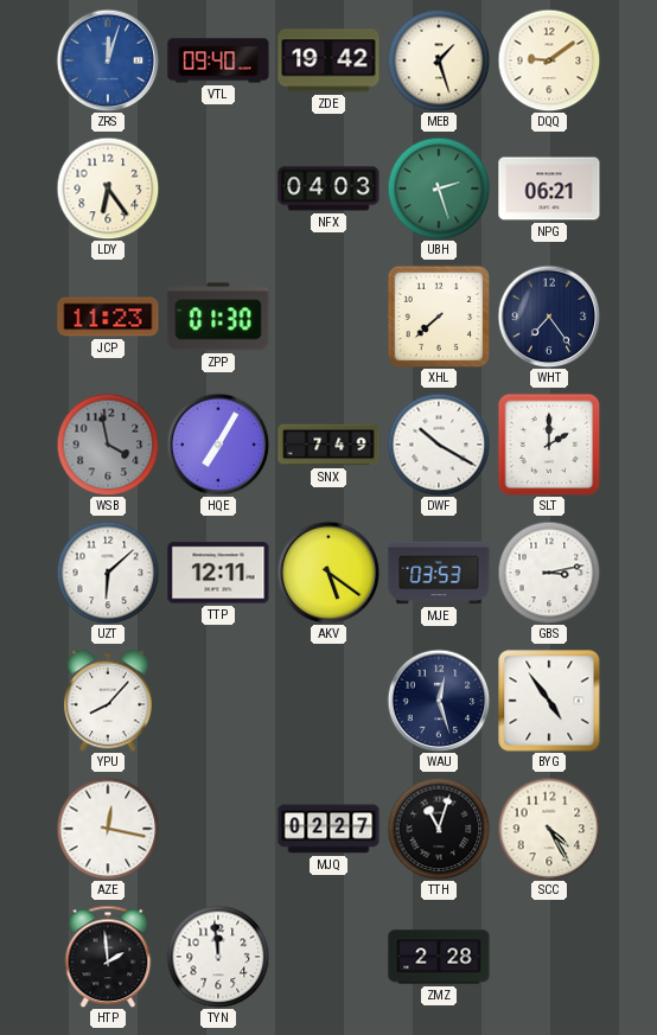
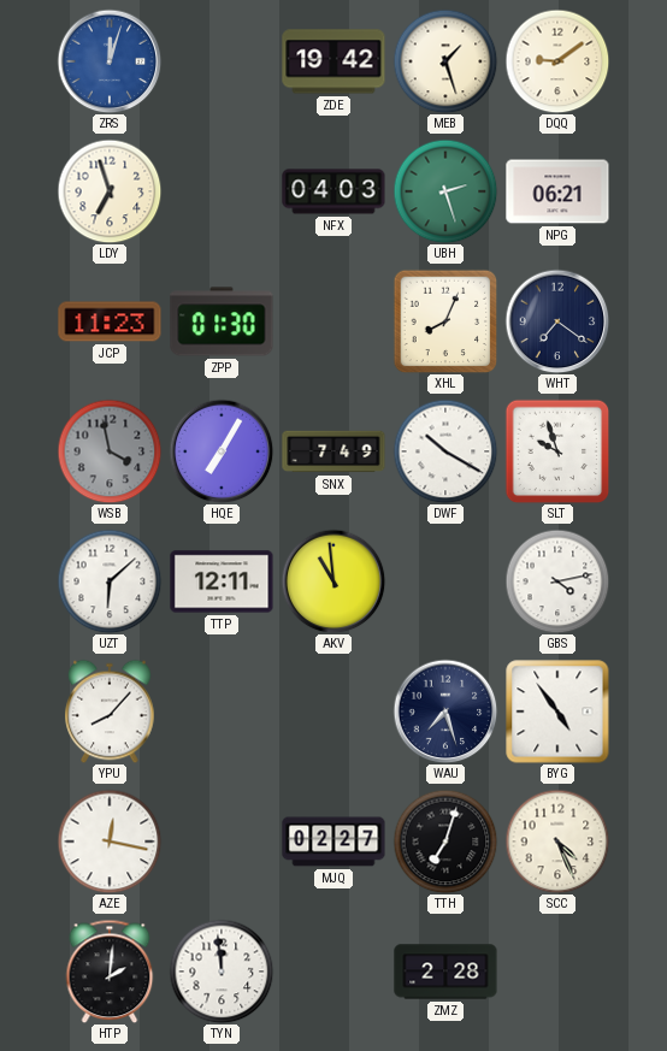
VTL: 09:40 -> none (218, 60)
LDY: 6:24 -> 6:57 (110, 191)
XHL: 7:38 -> 8:04 (445, 321)
WHT: 7:24 -> 7:21 (557, 321)
SLT: 2:00 -> 9:57 (557, 451)
AKV: 5:21 -> 10:59 (333, 581)
MJE: 03:53 -> none (439, 573)
GBS: 3:13 -> 4:13 (557, 581)
WAU: 12:27 -> 7:27 (445, 712)
TTH: 11:03 -> 7:03 (445, 842)
SCC: 4:25 -> 4:26 (557, 842)
HTP: 1:59 -> 2:01 (110, 972)
